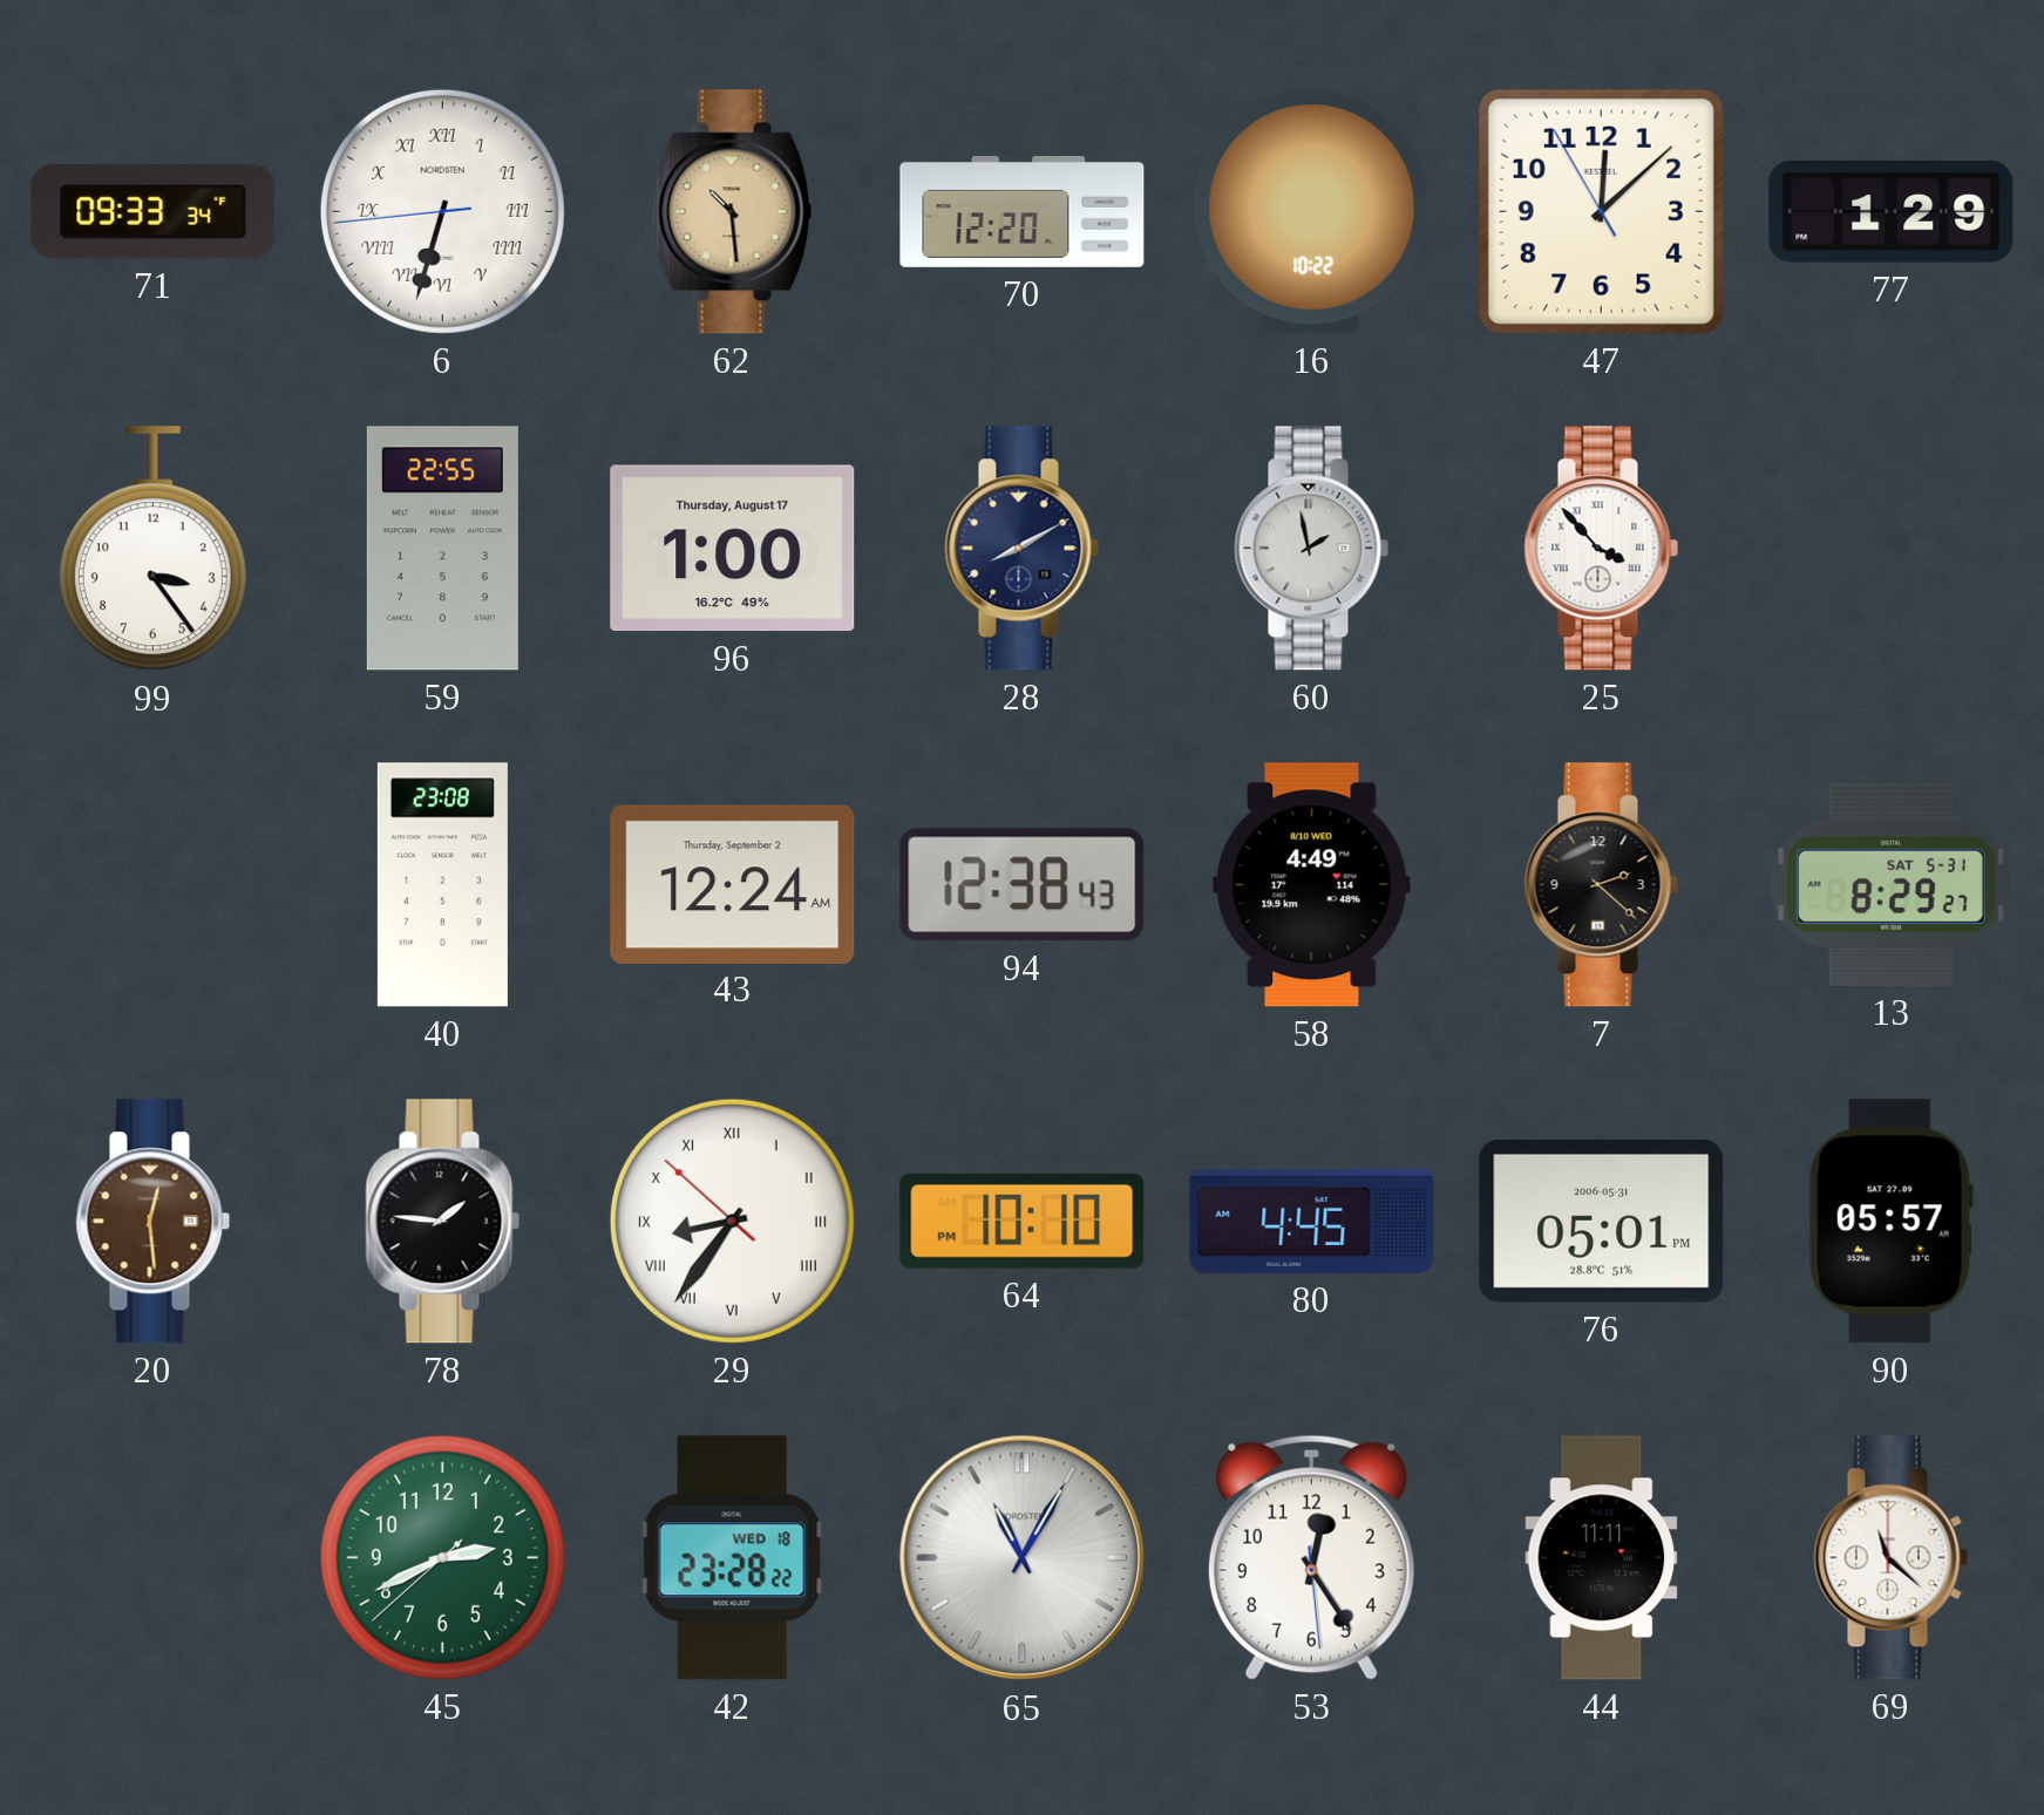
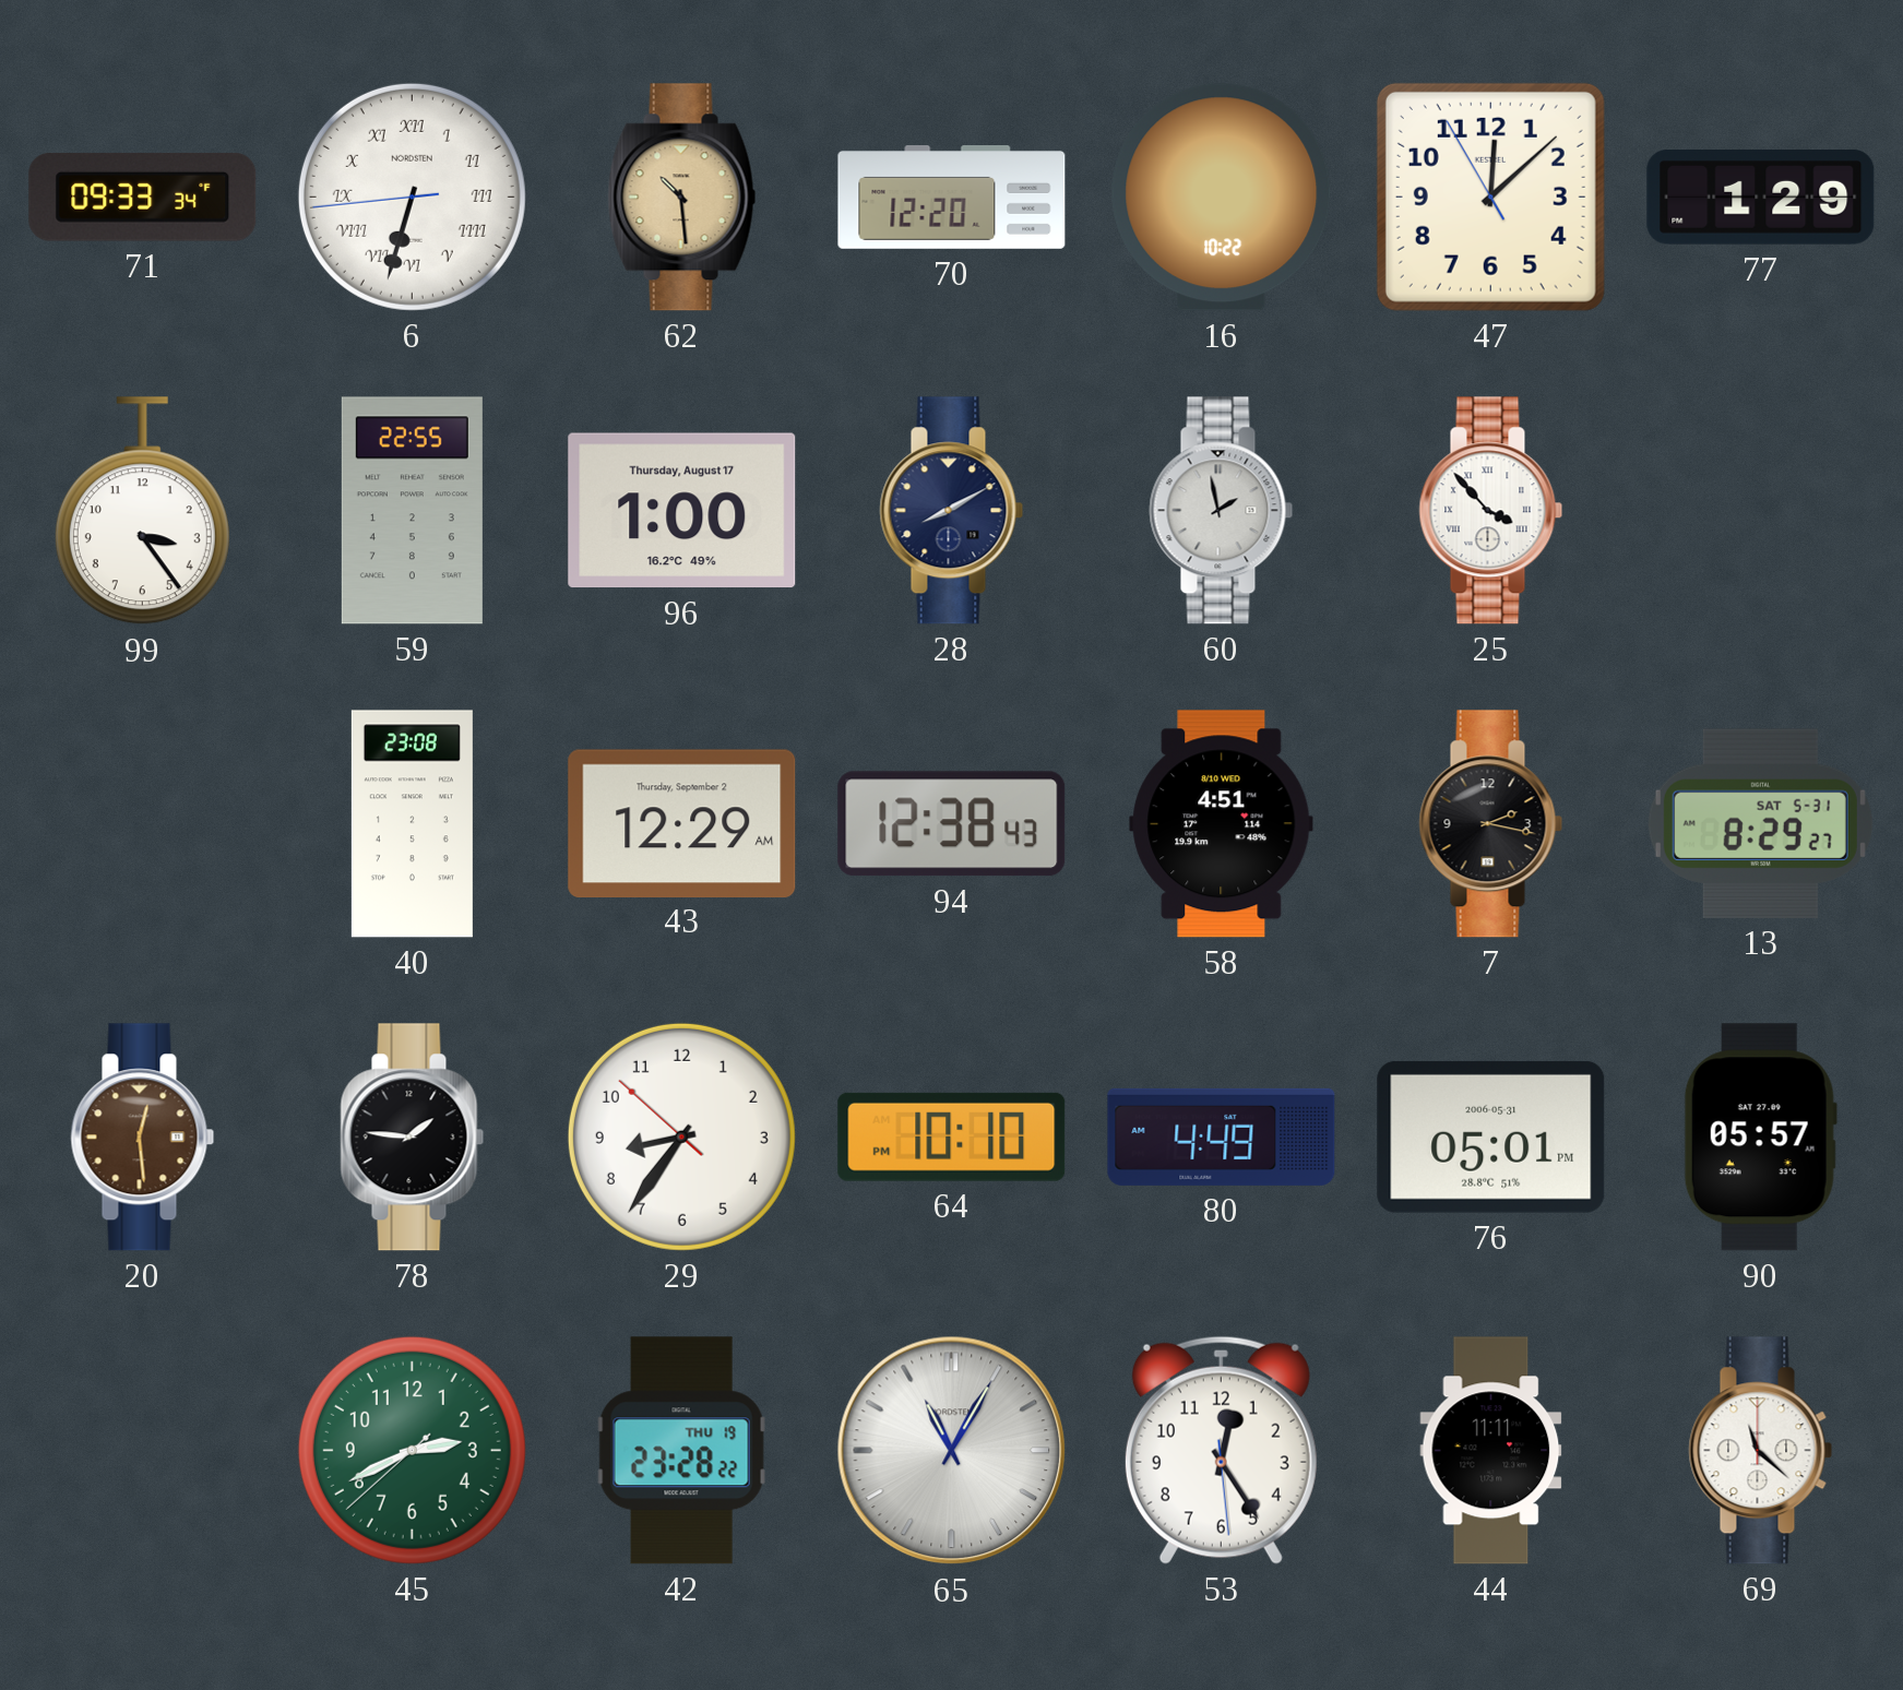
43: 12:24 -> 12:29 (682, 823)
58: 4:49 -> 4:51 (1222, 824)
7: 2:22 -> 2:17 (1491, 824)
29 numerals: Roman -> Arabic (681, 1136)
80: 4:45 -> 4:49 (1222, 1136)
42 date: WED 18 -> THU 19 (682, 1451)
